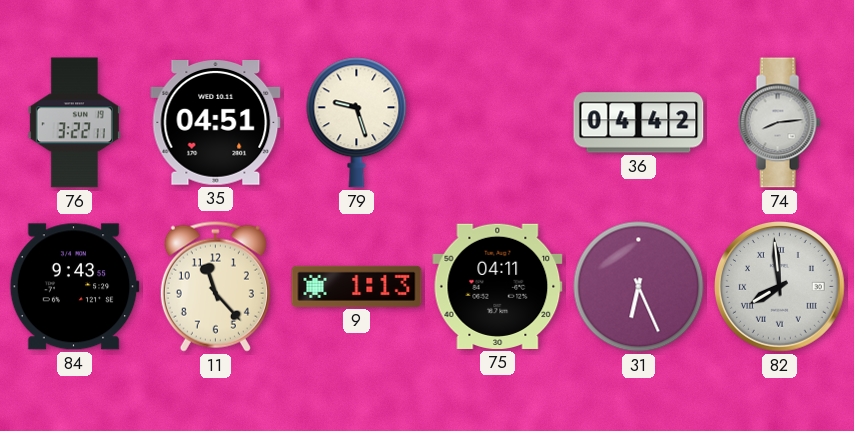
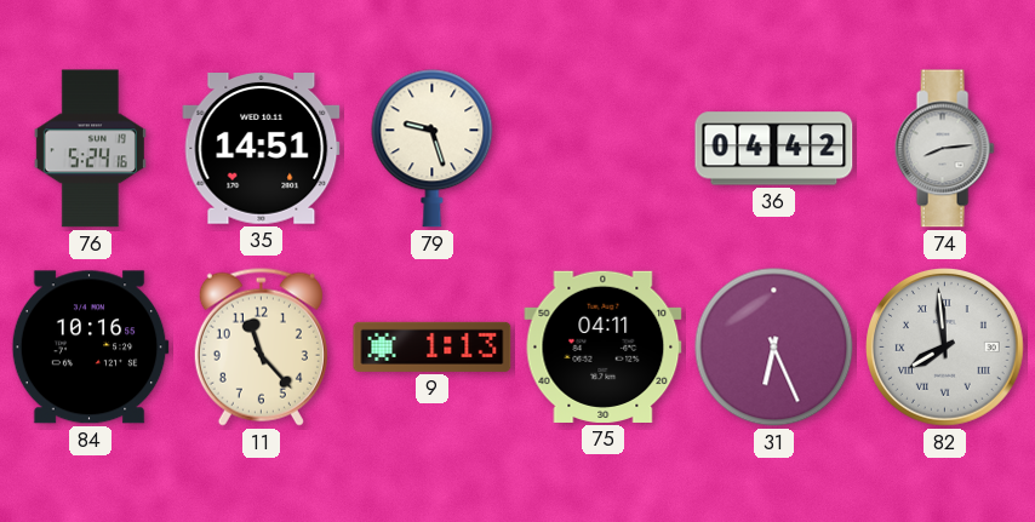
76: 3:22 -> 5:24 (90, 149)
35: 04:51 -> 14:51 (262, 149)
84: 9:43 -> 10:16 (90, 348)
